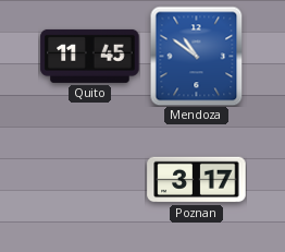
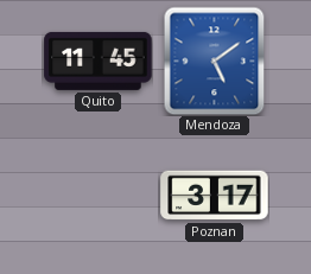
Mendoza: 10:51 -> 5:09 (215, 60)
